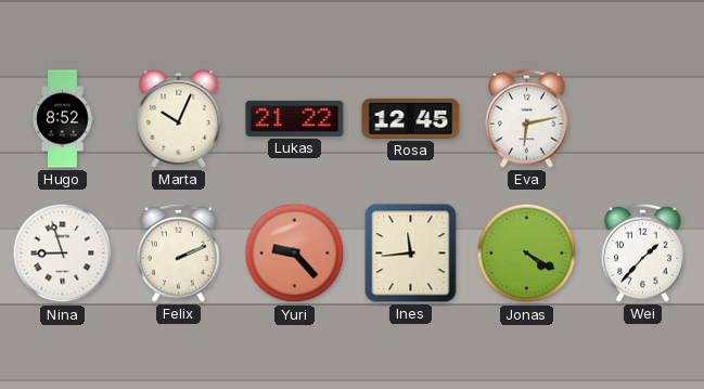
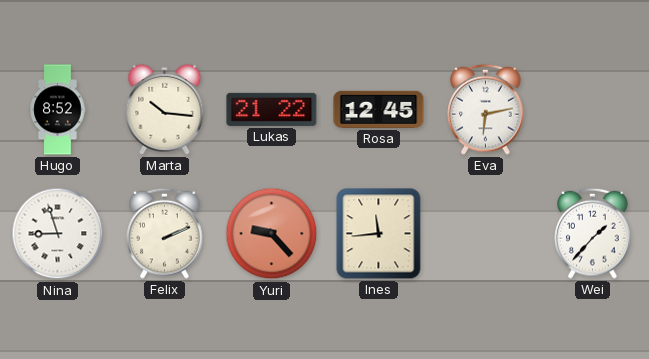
Marta: 10:04 -> 10:16 (165, 109)
Jonas: 4:20 -> none (527, 254)
